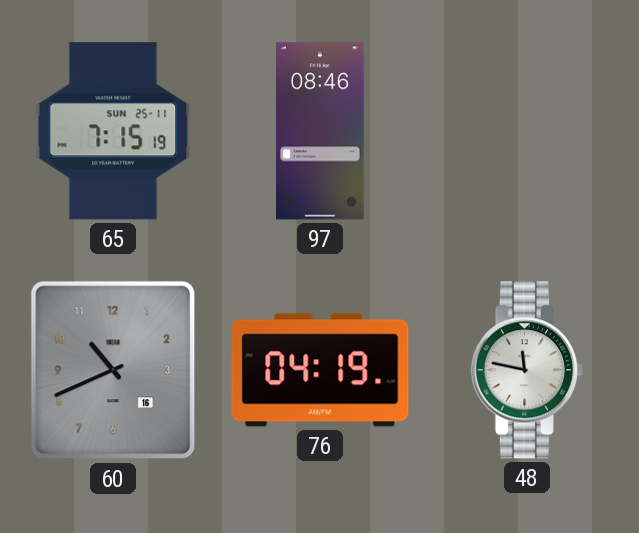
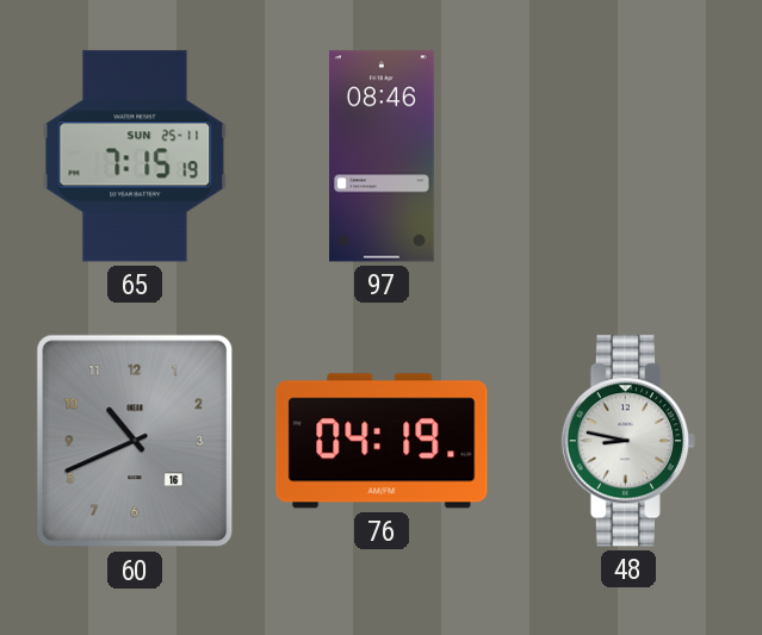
48: 11:47 -> 8:47 (628, 441)
